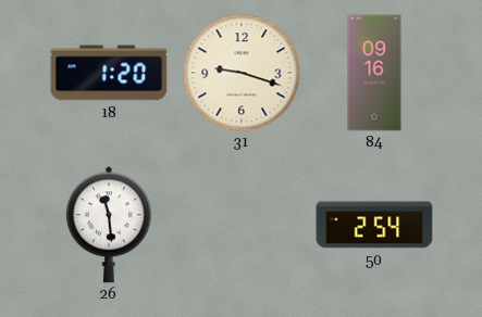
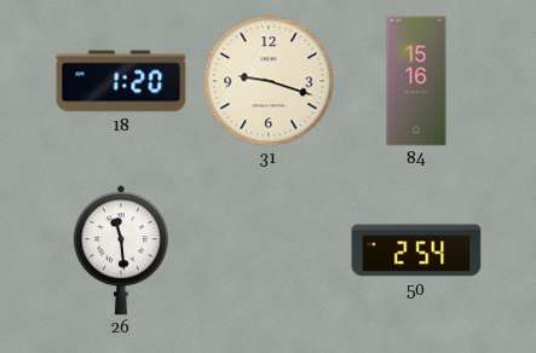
84: 09:16 -> 15:16 (416, 81)
